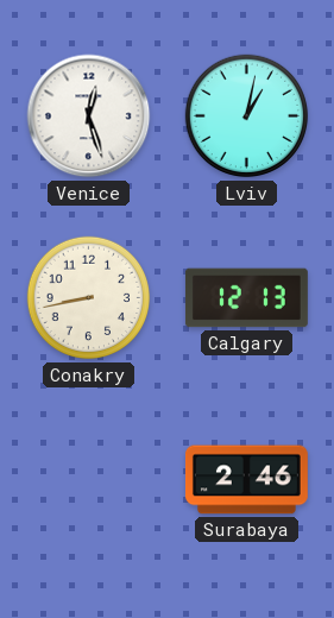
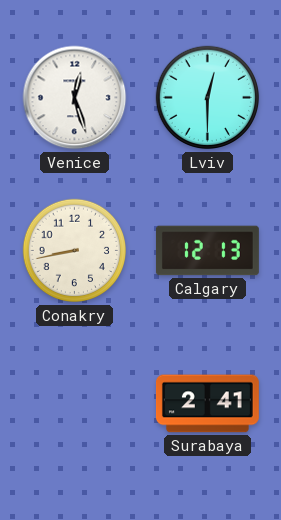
Lviv: 1:02 -> 12:30 (208, 98)
Surabaya: 2:46 -> 2:41 (207, 404)
